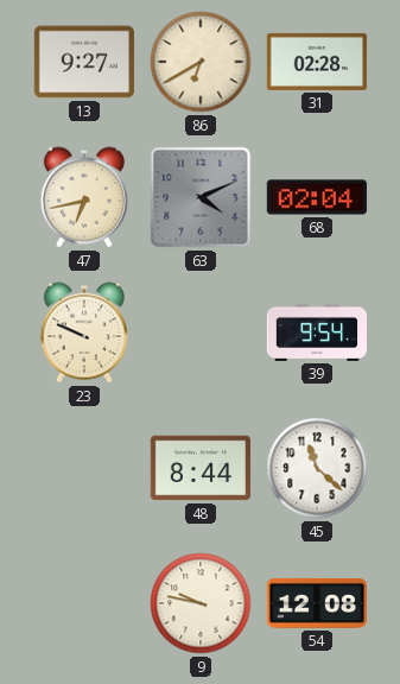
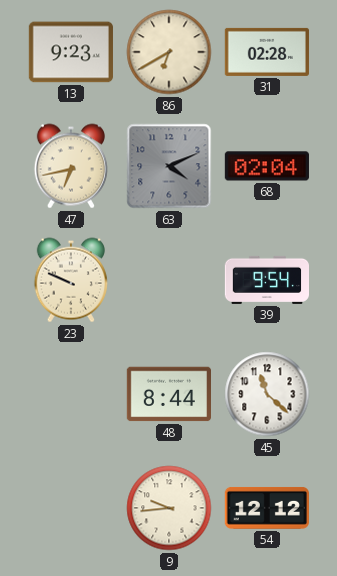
13: 9:27 -> 9:23 (71, 52)
9: 9:47 -> 9:44 (169, 508)
54: 12:08 -> 12:12 (267, 508)
